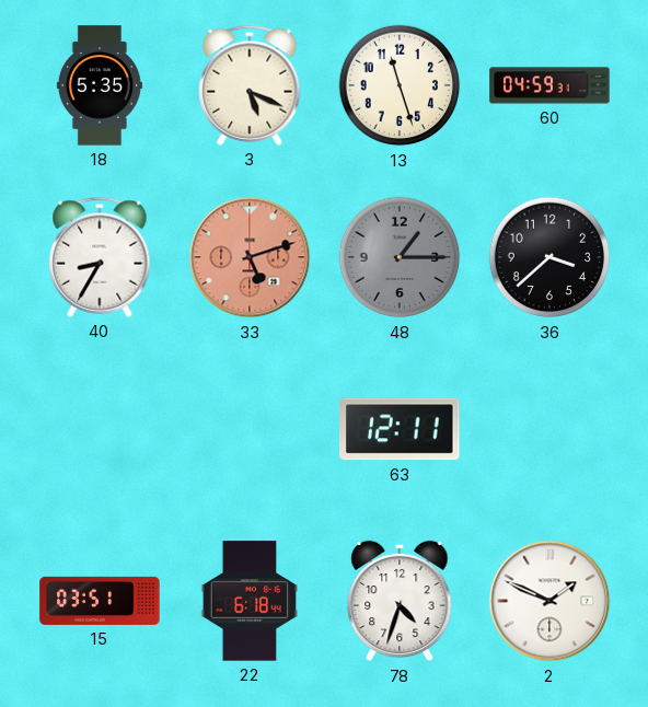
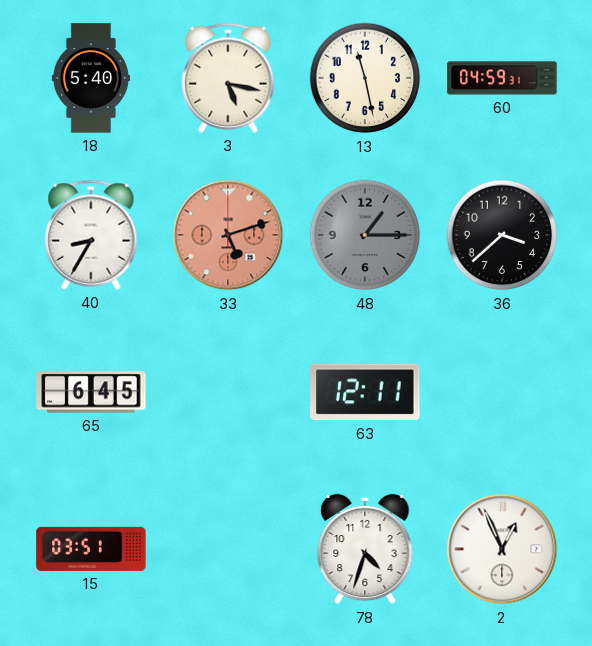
18: 5:35 -> 5:40 (91, 78)
3: 5:19 -> 5:17 (228, 78)
13: 11:27 -> 11:28 (365, 78)
65: none -> 6:45 (91, 392)
22: 6:18 -> none (250, 601)
2: 1:49 -> 12:56 (502, 549)
